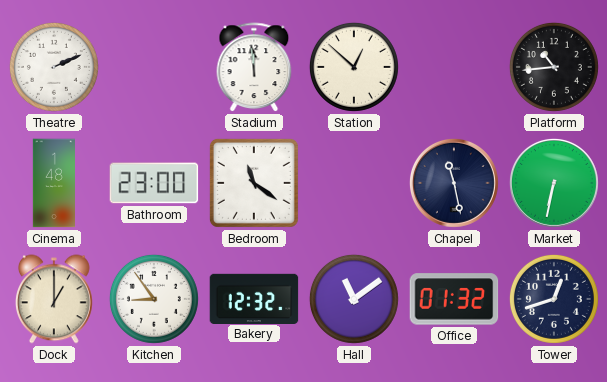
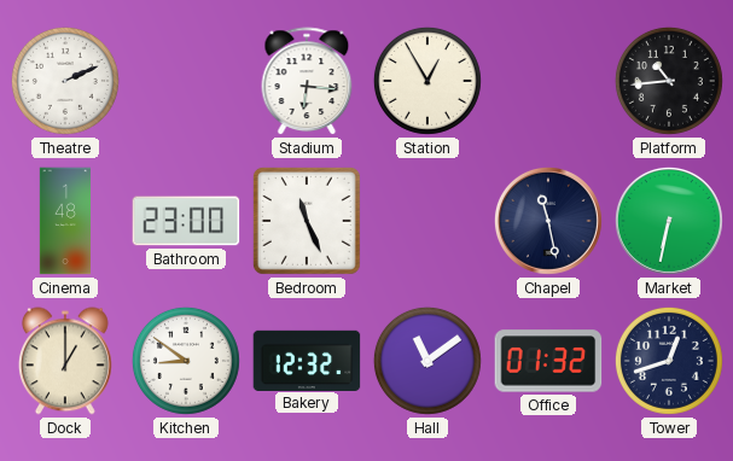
Stadium: 11:59 -> 6:16 (307, 81)
Station: 12:52 -> 12:55 (427, 81)
Bedroom: 11:21 -> 11:26 (307, 221)
Kitchen: 8:54 -> 8:51 (186, 361)
